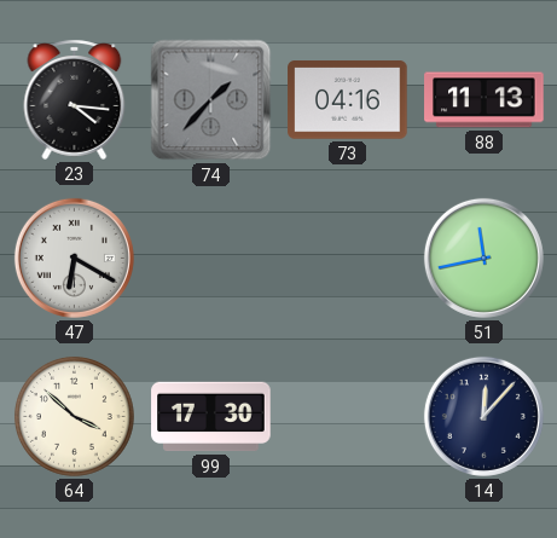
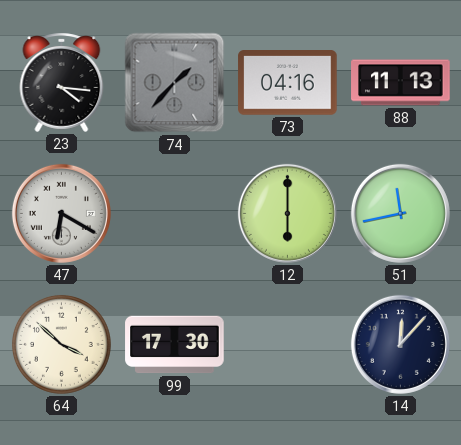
12: none -> 6:00 (287, 213)
